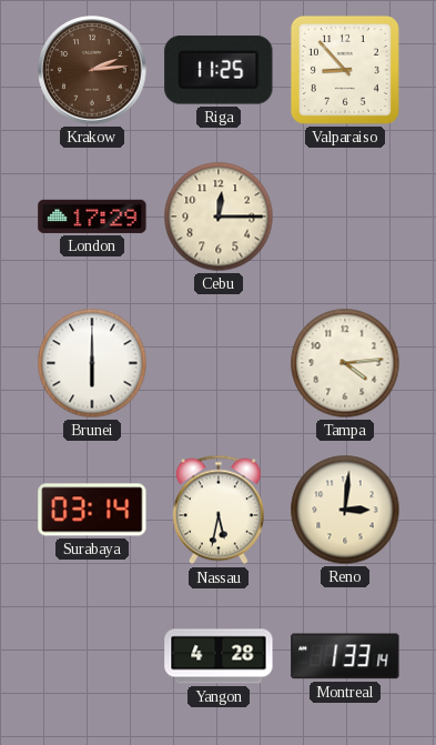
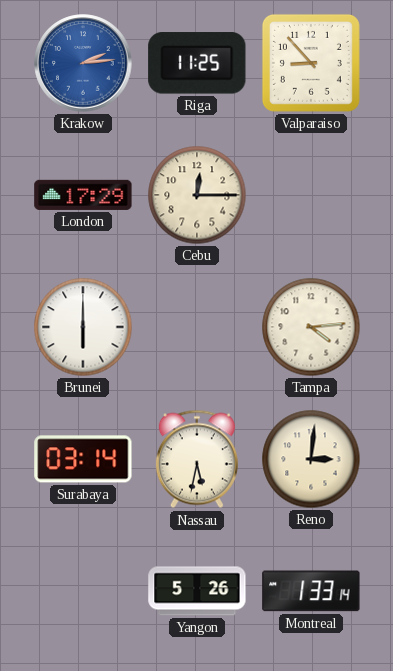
Krakow dial: brown -> blue (83, 63)
Yangon: 4:28 -> 5:26 (197, 591)
